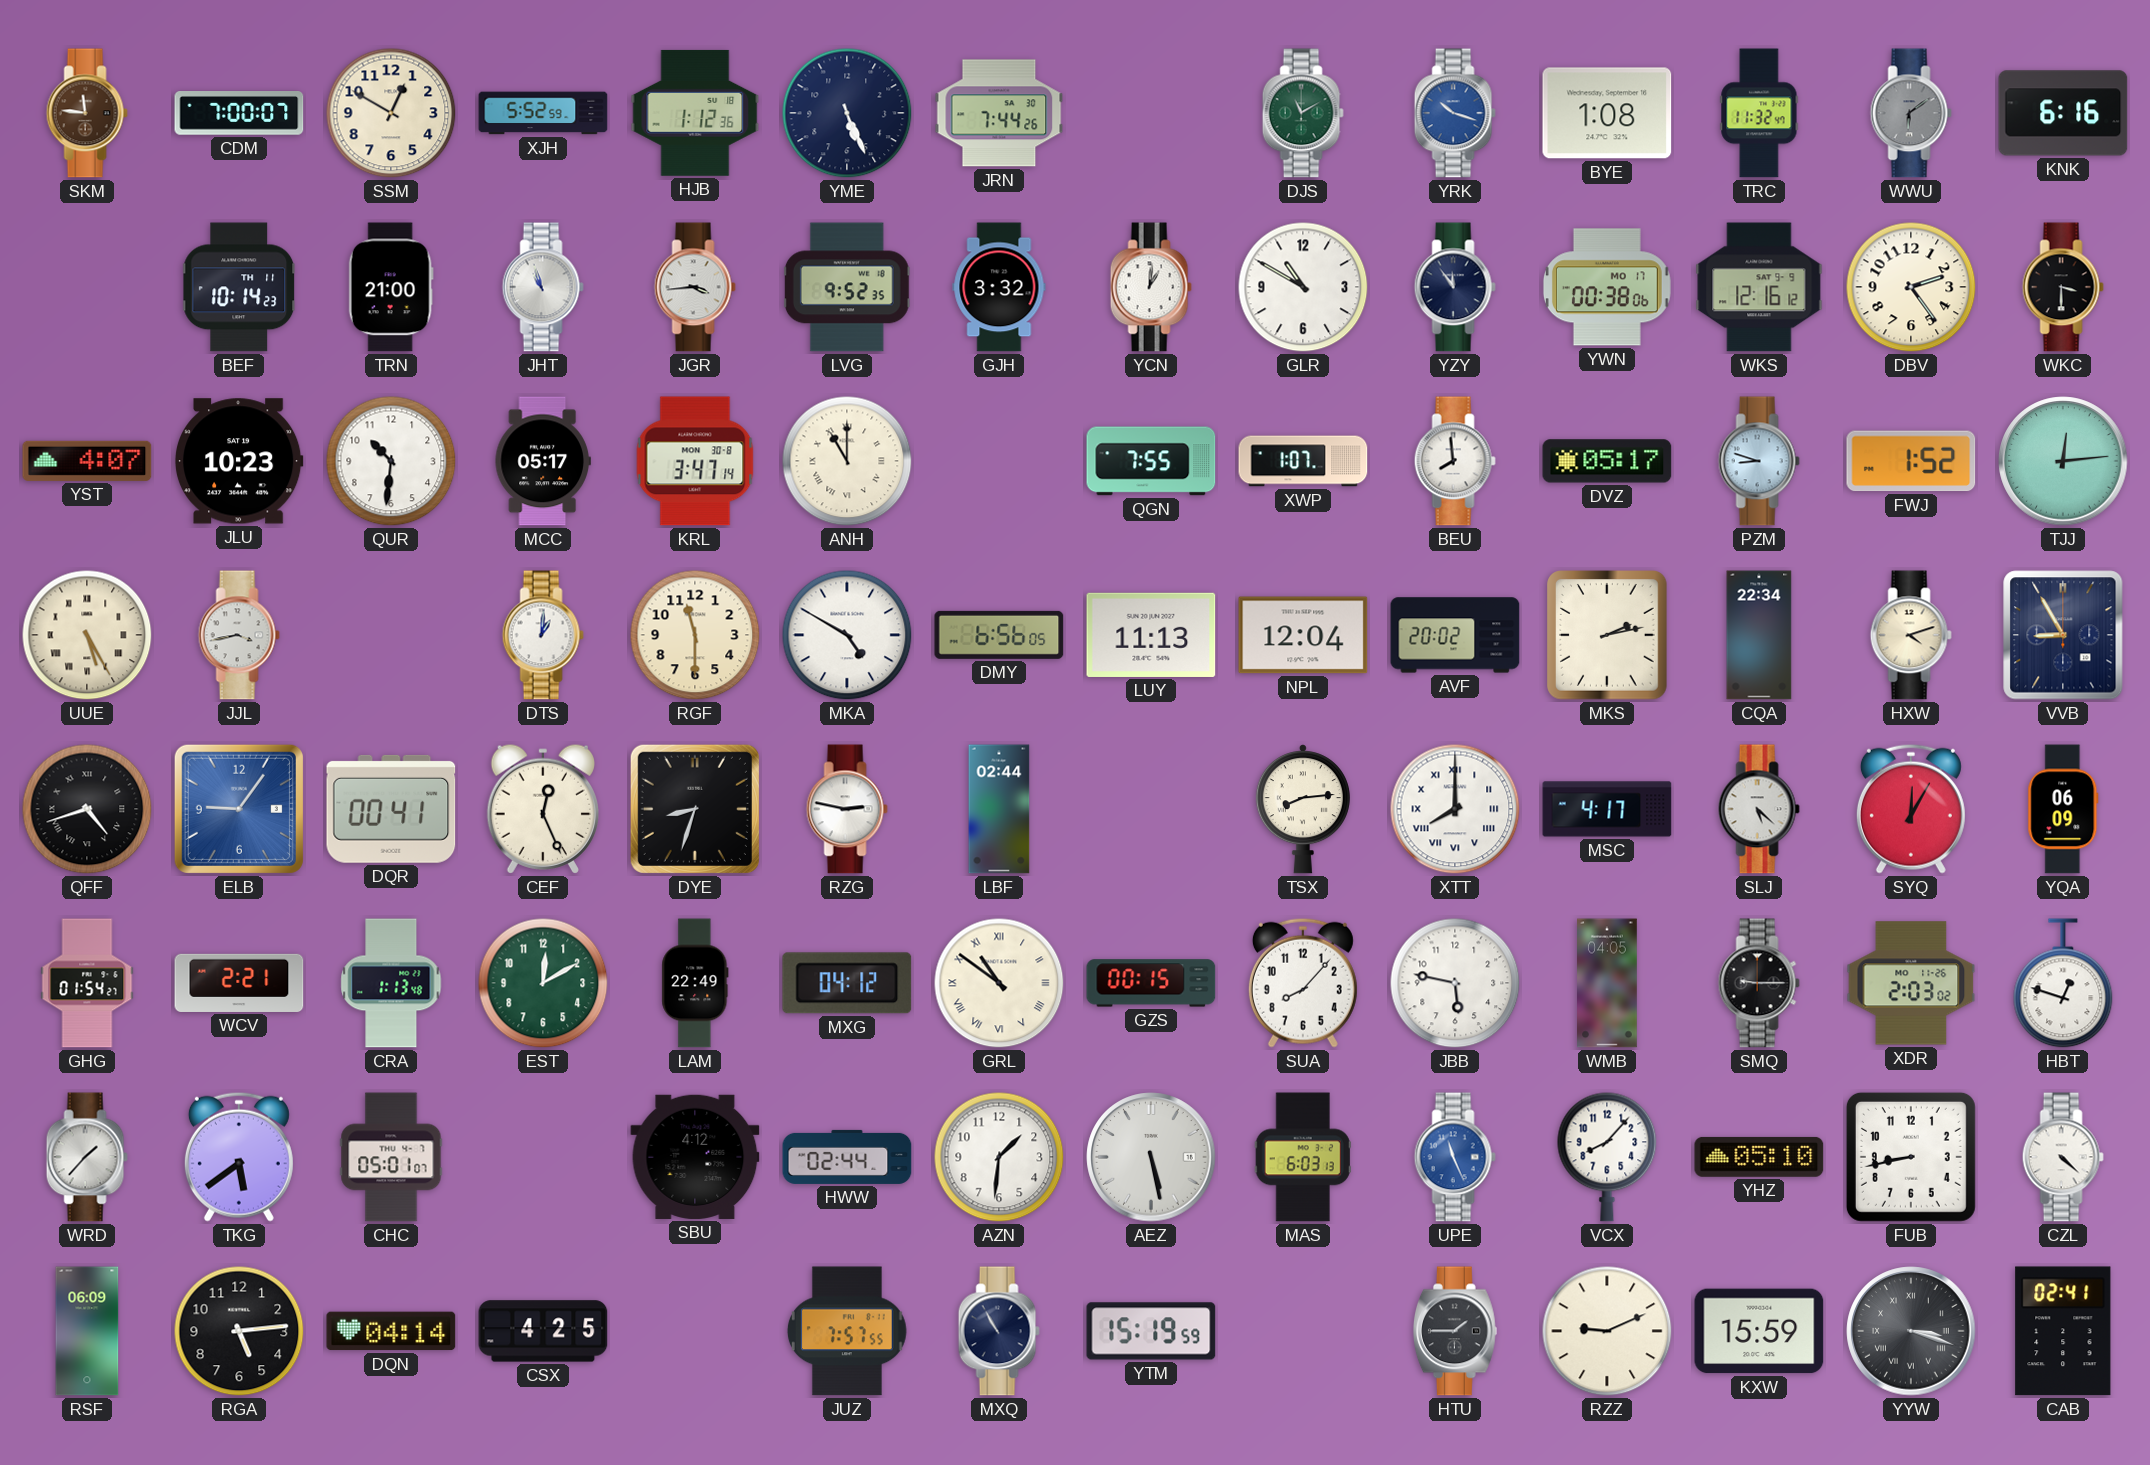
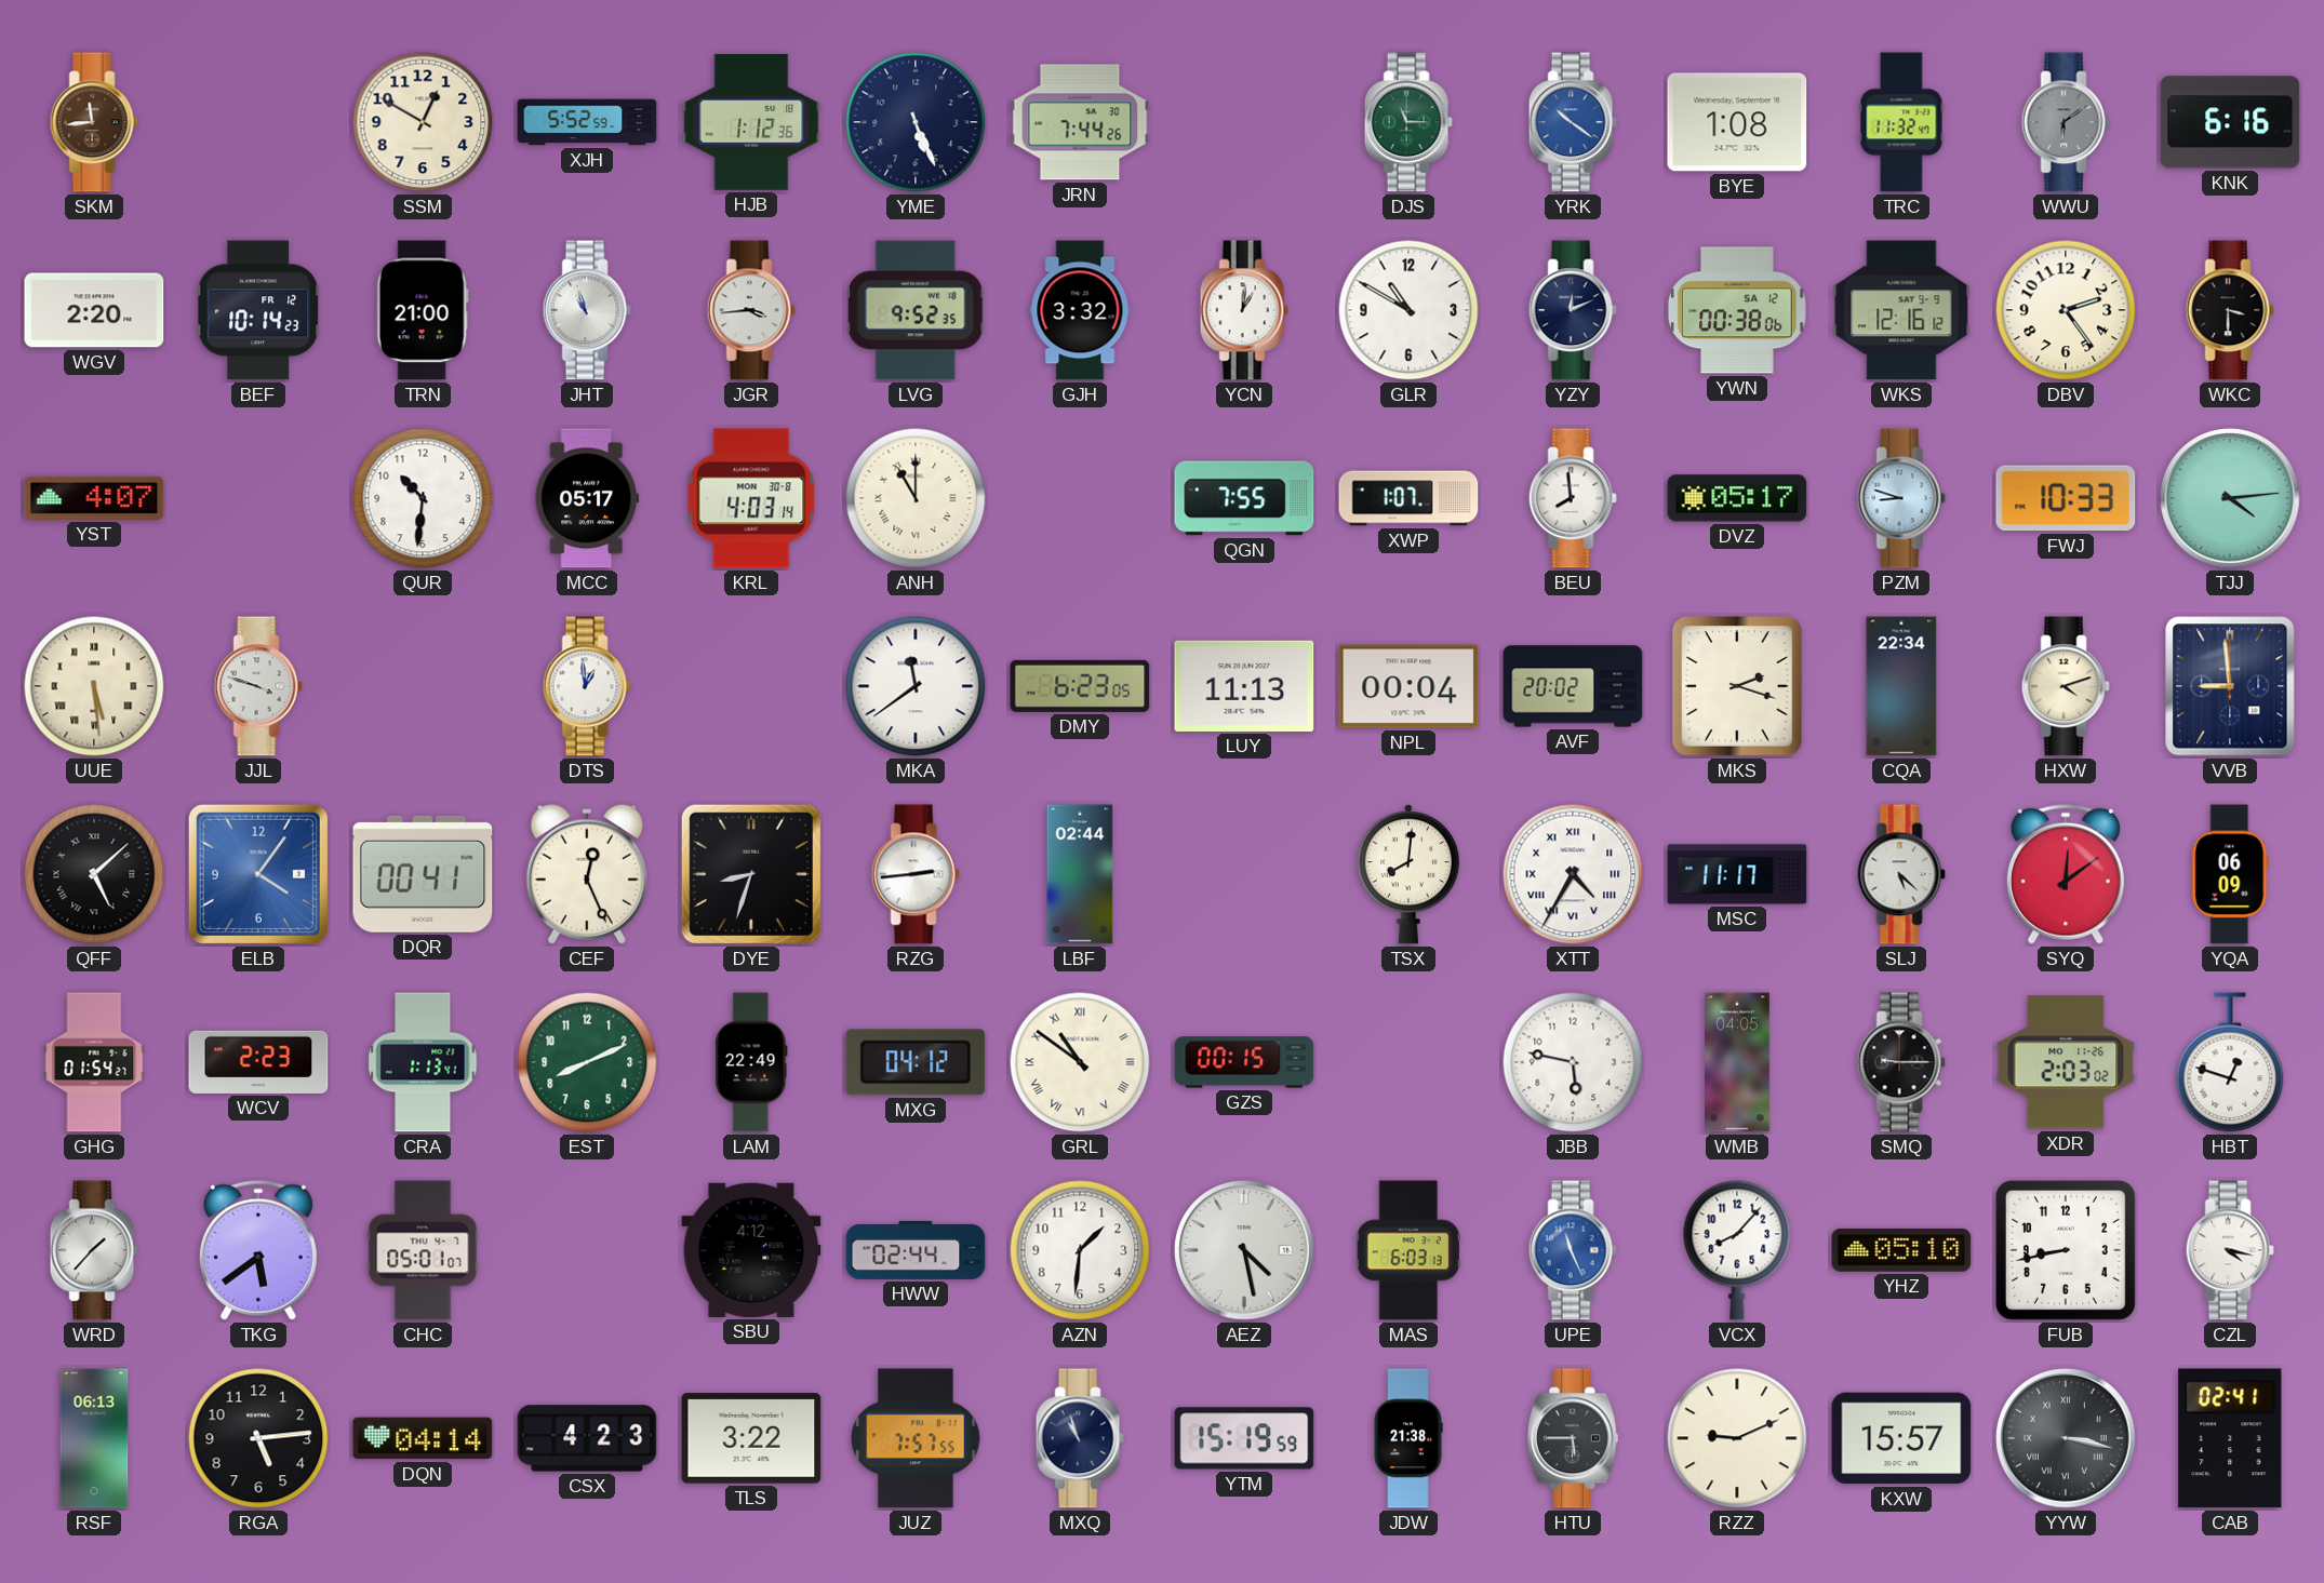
SKM: 11:46 -> 11:44 (94, 122)
CDM: 7:00 -> none (239, 114)
DJS: 11:10 -> 11:15 (1408, 122)
YRK: 10:18 -> 10:21 (1573, 122)
WGV: none -> 2:20 (94, 310)
BEF date: TH 11 -> FR 12 (259, 310)
YZY: 11:54 -> 12:11 (1573, 310)
YWN date: MO 17 -> SA 12 (1737, 310)
JLU: 10:23 -> none (239, 461)
KRL: 3:47 -> 4:03 (751, 498)
FWJ: 1:52 -> 10:33 (2066, 498)
TJJ: 12:14 -> 4:14 (2230, 498)
UUE: 5:25 -> 5:29 (94, 686)
JJL: 3:43 -> 3:48 (258, 686)
DTS: 1:01 -> 12:59 (587, 686)
RGF: 11:30 -> none (695, 635)
MKA: 4:50 -> 11:39 (916, 686)
DMY: 6:56 -> 6:23 (1080, 686)
NPL: 12:04 -> 00:04 (1408, 686)
MKS: 2:13 -> 2:18 (1738, 687)
VVB: 8:55 -> 8:59 (2230, 686)
QFF: 4:42 -> 5:08 (94, 874)
ELB: 9:06 -> 4:06 (258, 874)
RZG: 2:47 -> 2:44 (916, 874)
TSX: 8:14 -> 8:01 (1408, 875)
XTT: 8:00 -> 4:35 (1573, 874)
MSC: 4:17 -> 11:17 (1737, 874)
SYQ: 12:05 -> 12:09 (2066, 874)
WCV: 2:21 -> 2:23 (258, 1062)
CRA: 1:13:48 -> 1:13:41 (423, 1062)
EST: 12:10 -> 8:11 (587, 1062)
SUA: 8:07 -> none (1303, 983)
AEZ: 5:28 -> 4:28 (1244, 1250)
CZL: 4:22 -> 4:17 (2230, 1250)
RSF: 06:09 -> 06:13 (94, 1438)
CSX: 4:25 -> 4:23 (587, 1438)
TLS: none -> 3:22 (751, 1438)
MXQ: 10:55 -> 10:57 (1080, 1438)
JDW: none -> 21:38 (1408, 1438)
HTU: 1:45 -> 5:45 (1573, 1438)
KXW: 15:59 -> 15:57 (1901, 1438)
YYW: 3:18 -> 3:17 (2066, 1438)
